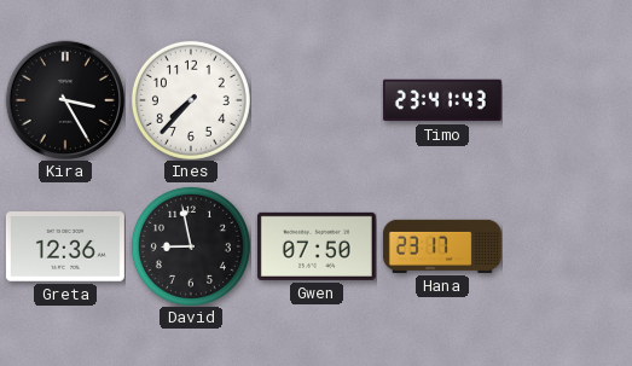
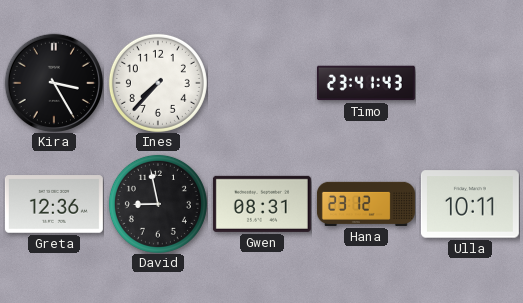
Gwen: 07:50 -> 08:31 (262, 204)
Hana: 23:17 -> 23:12 (366, 204)
Ulla: none -> 10:11 (470, 204)
